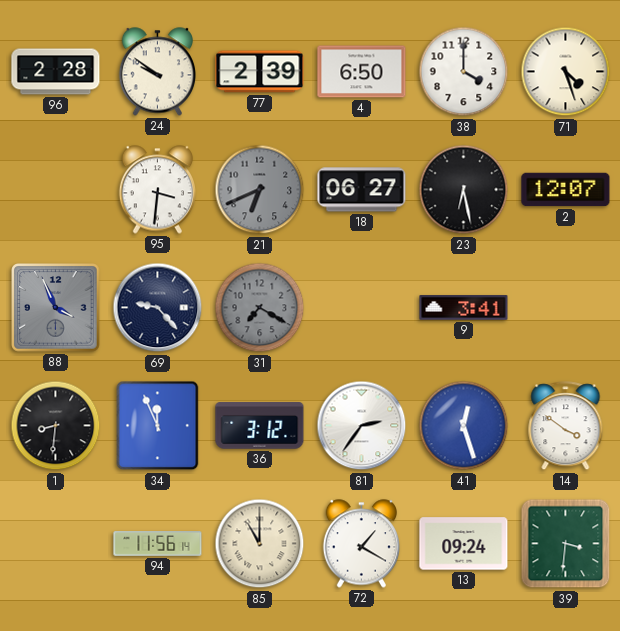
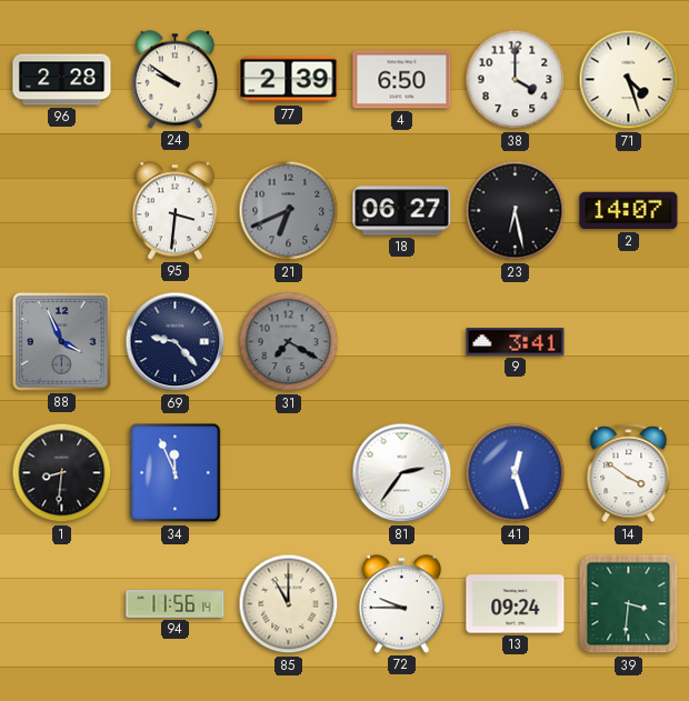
2: 12:07 -> 14:07 (629, 211)
36: 3:12 -> none (260, 426)
72: 1:20 -> 9:45 (401, 604)
